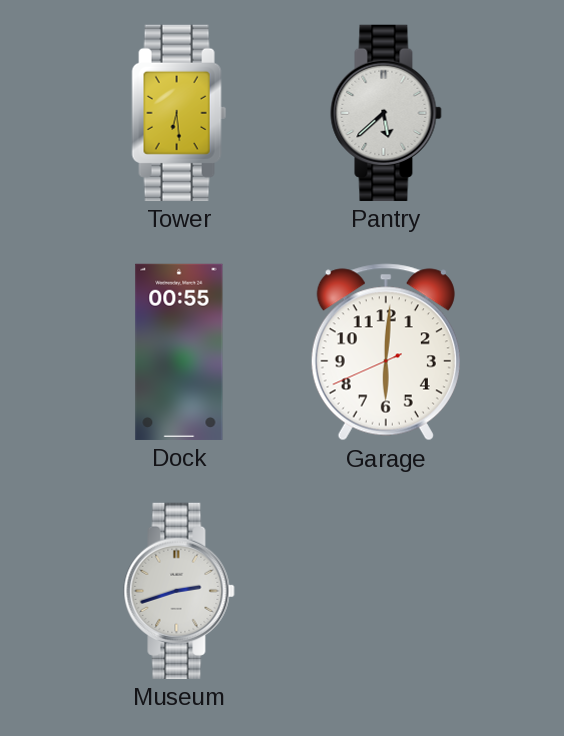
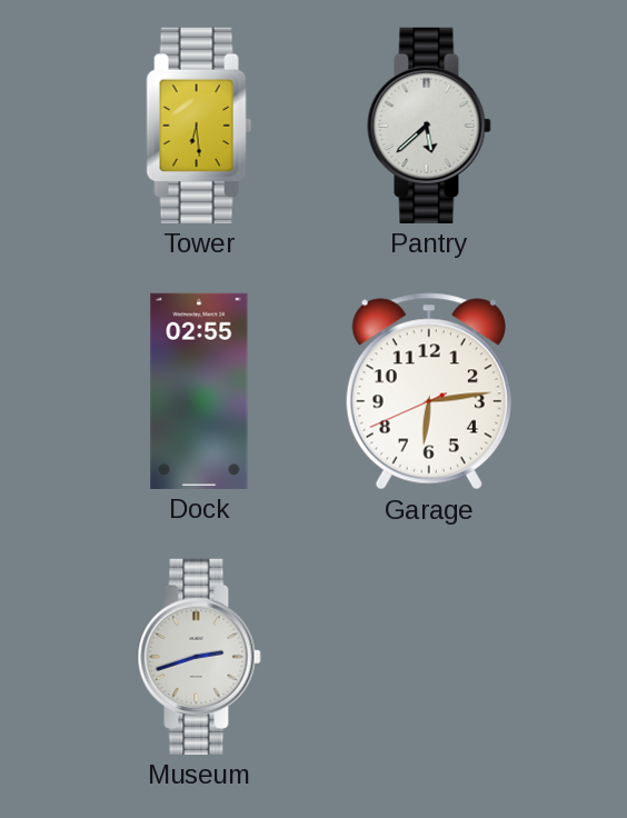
Dock: 00:55 -> 02:55 (199, 391)
Garage: 6:00 -> 6:13 (429, 391)
